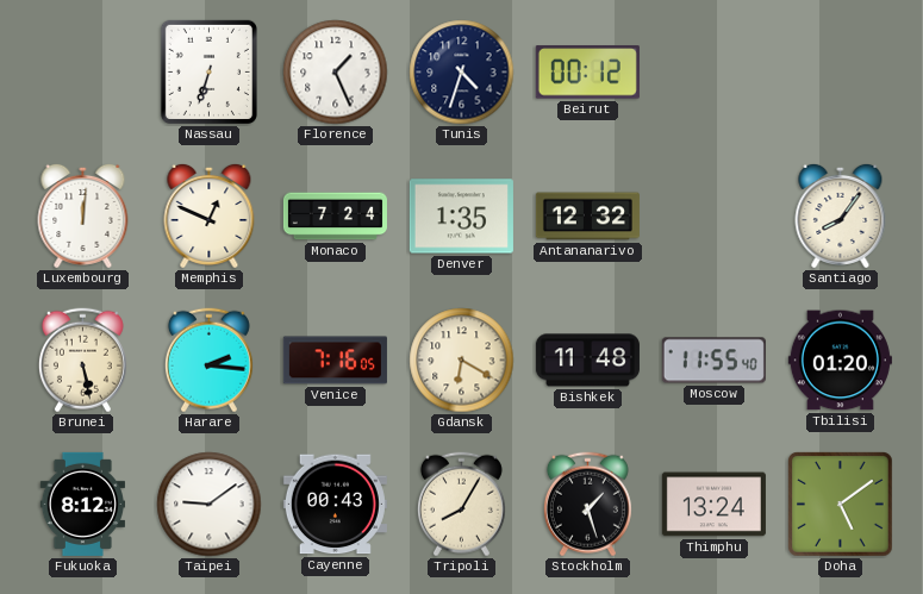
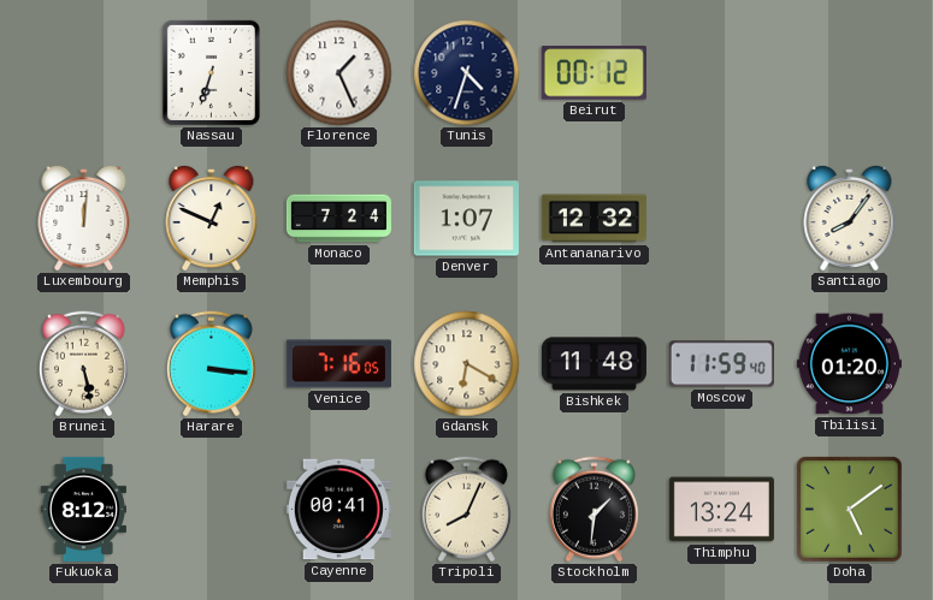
Denver: 1:35 -> 1:07 (466, 219)
Harare: 2:16 -> 3:16 (211, 364)
Moscow: 11:55 -> 11:59 (721, 364)
Taipei: 9:09 -> none (210, 505)
Cayenne: 00:43 -> 00:41 (338, 510)
Tripoli: 8:05 -> 8:04 (466, 510)
Stockholm: 1:27 -> 1:31 (594, 510)
